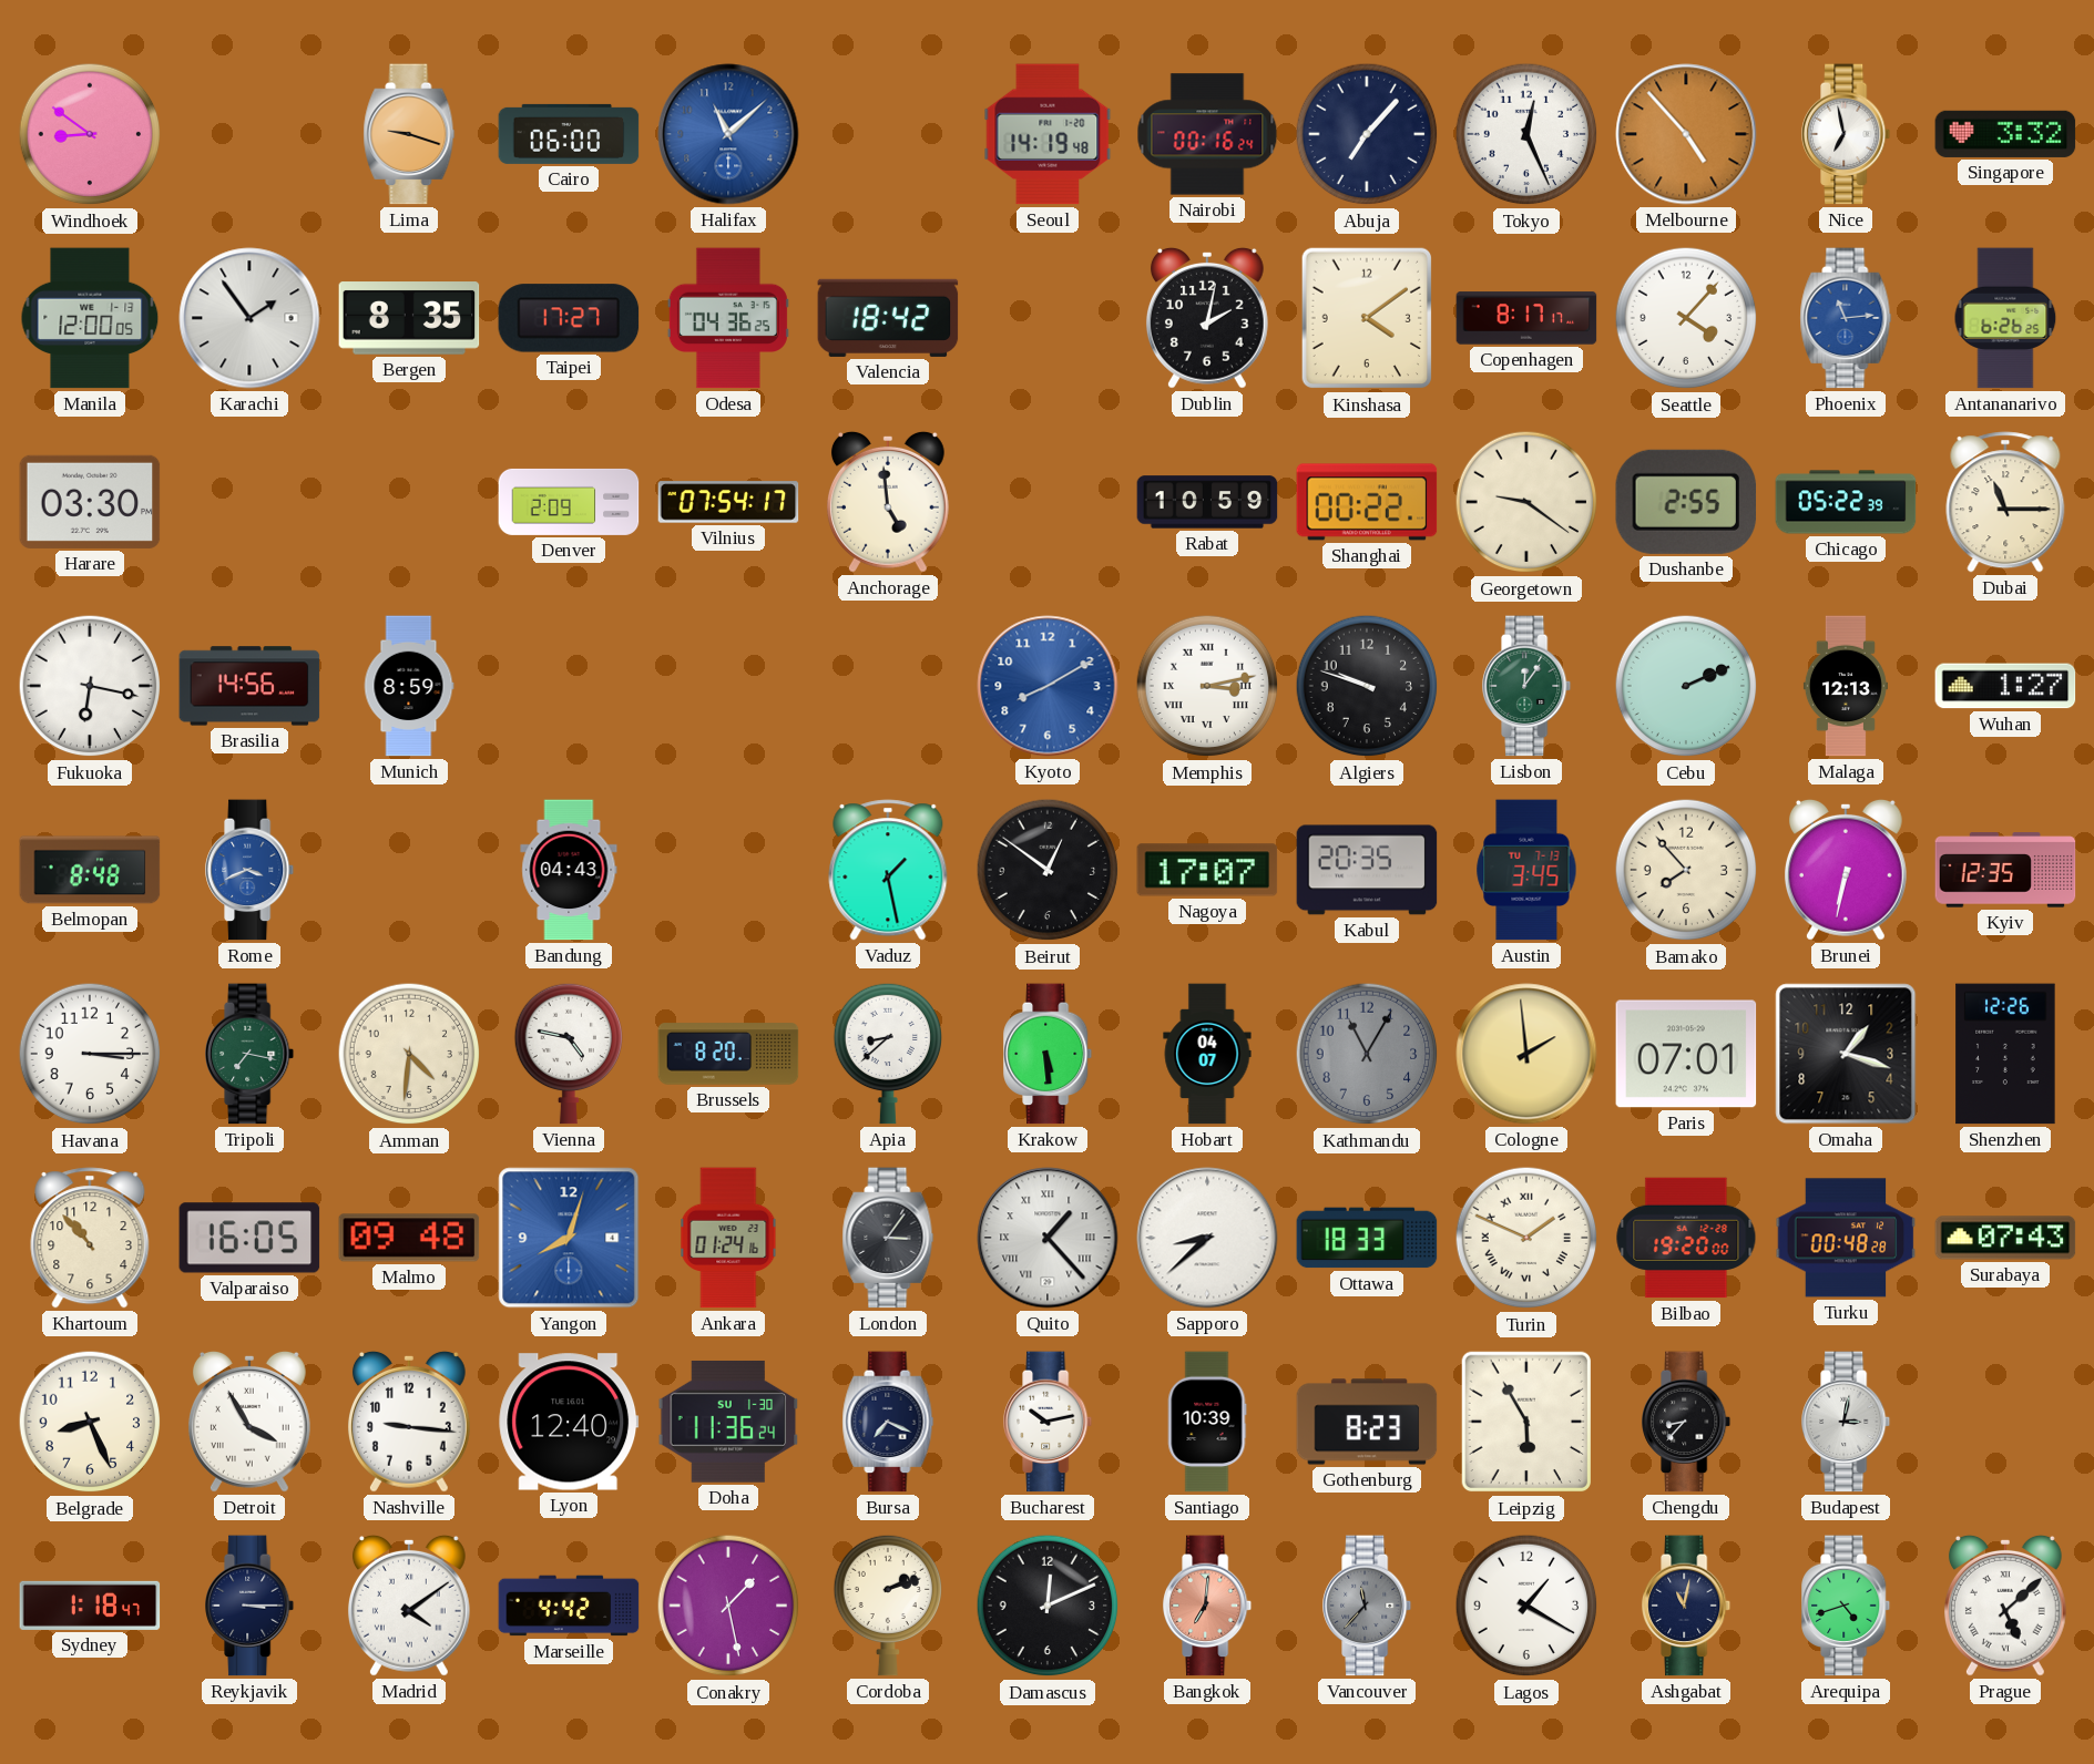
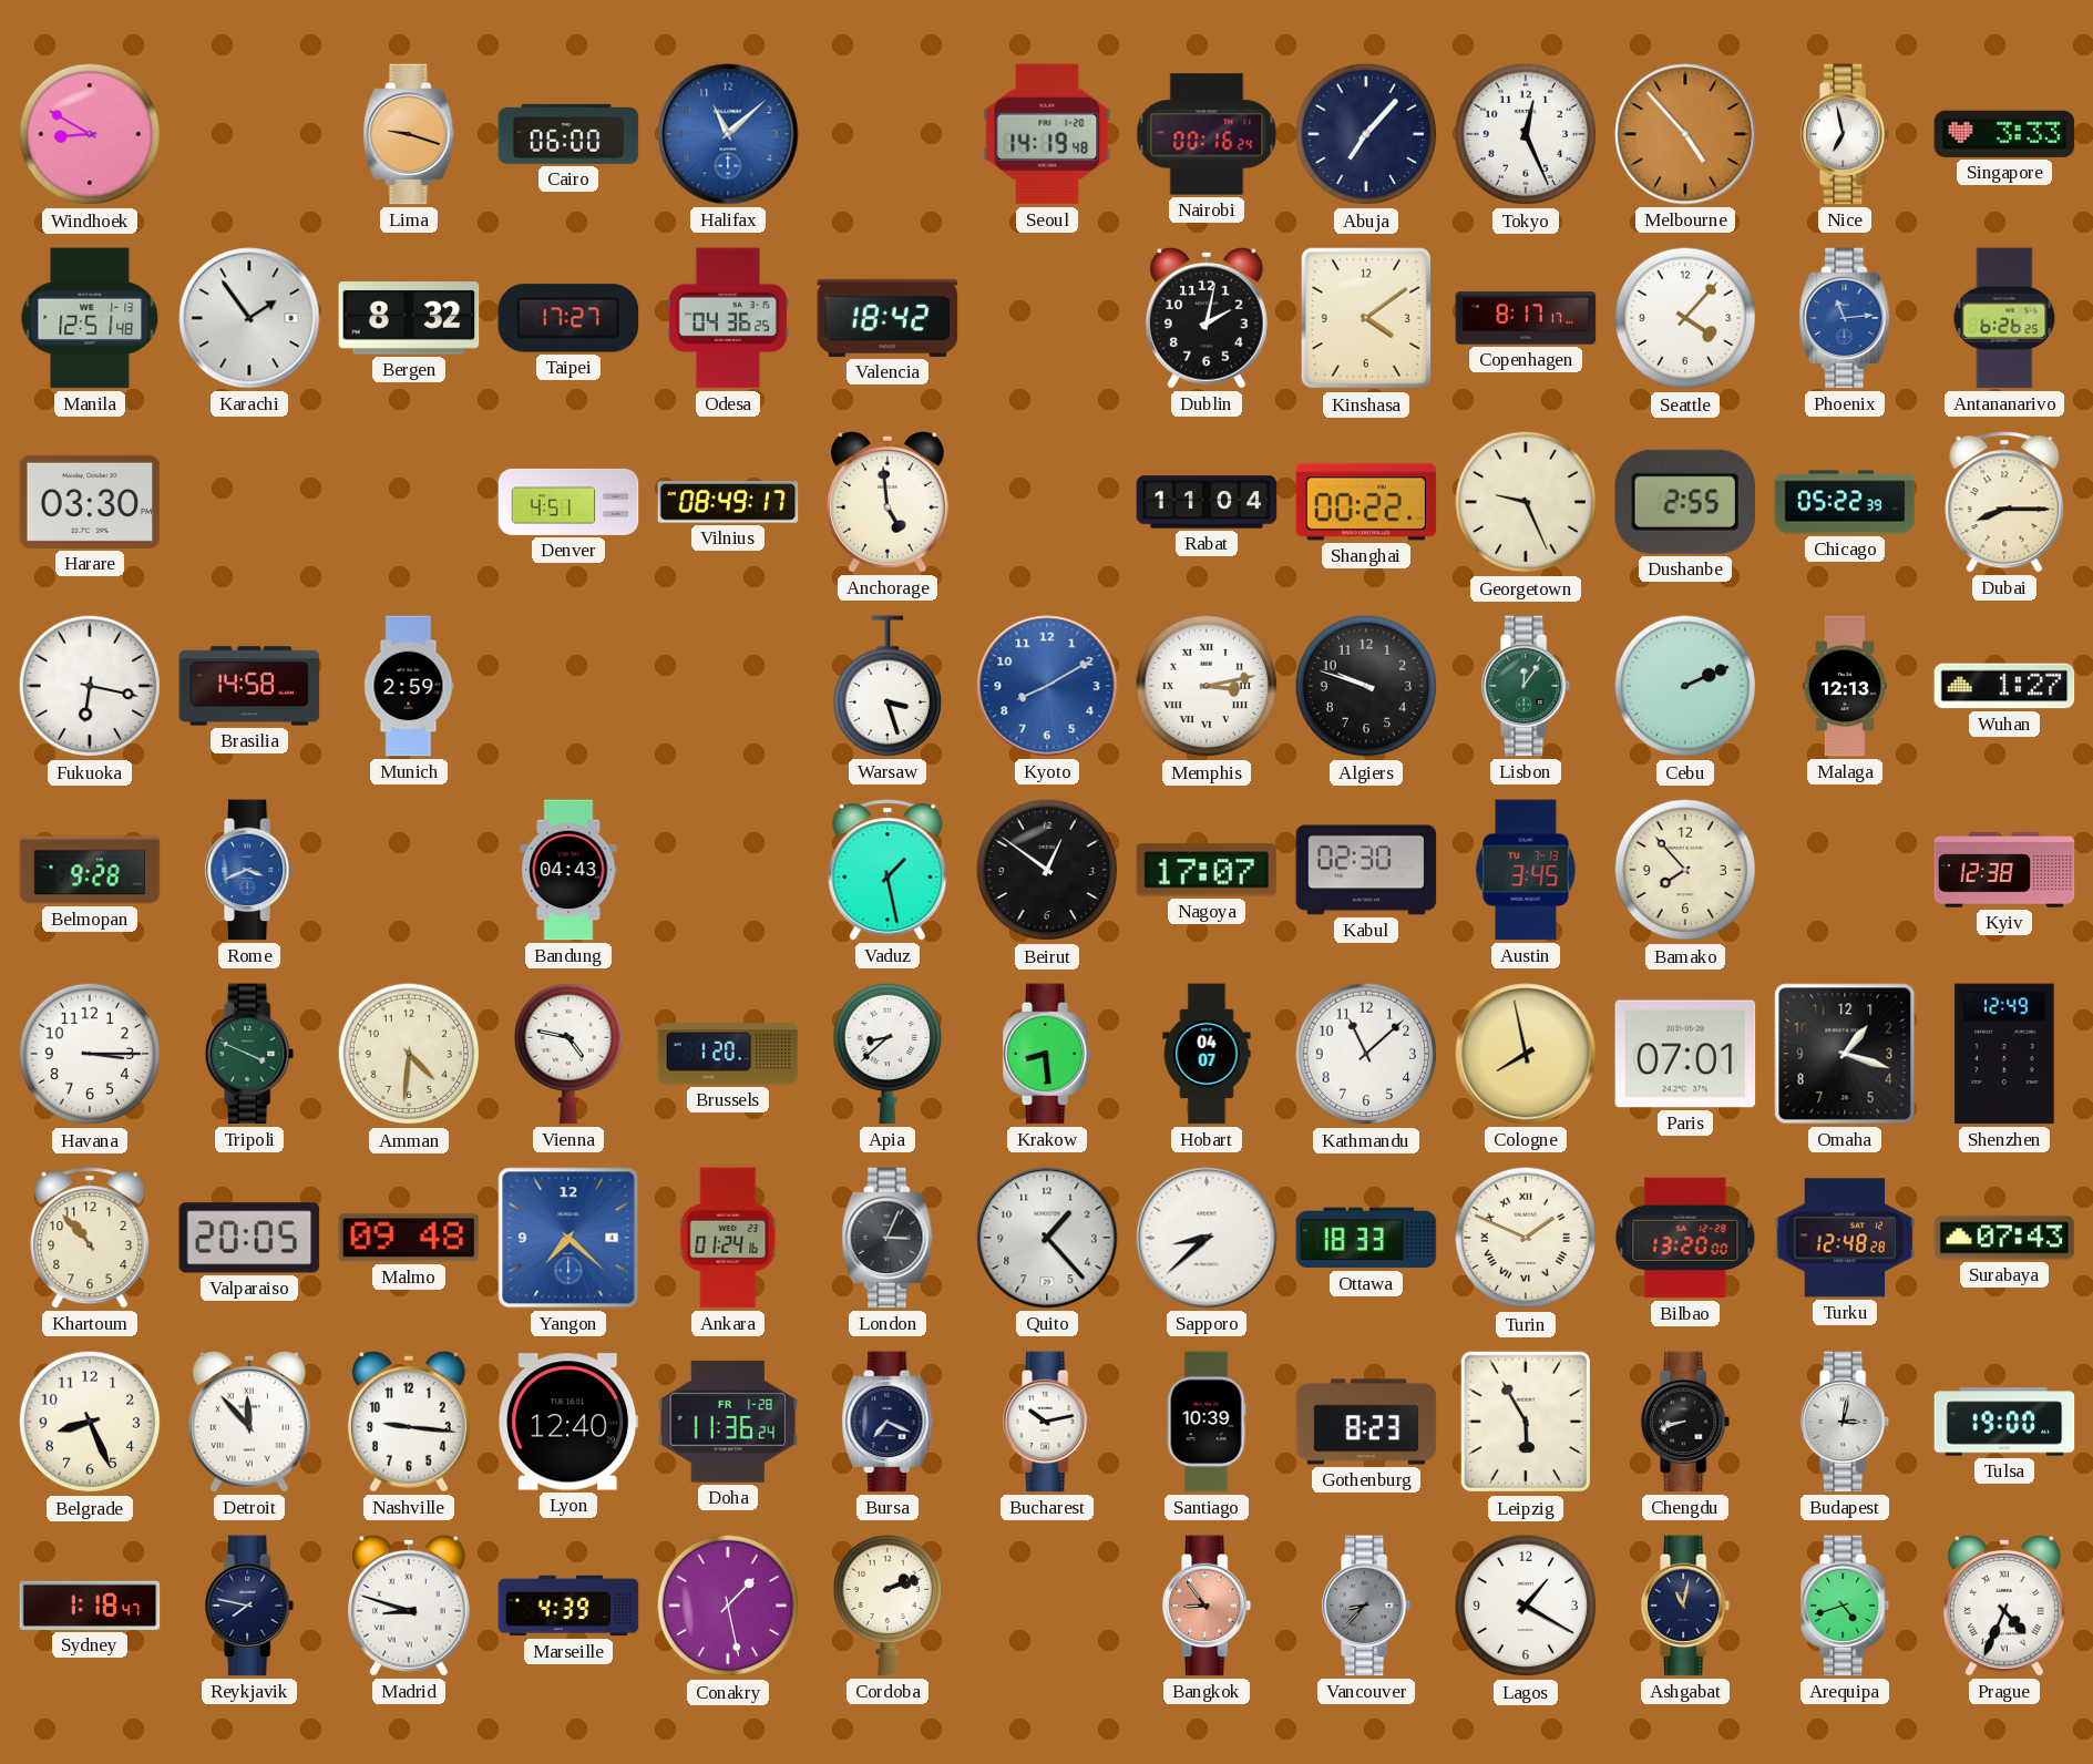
Windhoek: 8:51 -> 8:50 (90, 134)
Singapore: 3:32 -> 3:33 (2004, 134)
Manila: 12:00 -> 12:51 (90, 318)
Bergen: 8:35 -> 8:32 (409, 318)
Denver: 2:09 -> 4:51 (568, 502)
Vilnius: 07:54 -> 08:49 (728, 502)
Rabat: 10:59 -> 11:04 (1207, 502)
Georgetown: 9:21 -> 9:26 (1526, 502)
Dubai: 11:15 -> 8:15 (2004, 502)
Brasilia: 14:56 -> 14:58 (249, 686)
Munich: 8:59 -> 2:59 (409, 686)
Warsaw: none -> 3:27 (886, 686)
Belmopan: 8:48 -> 9:28 (90, 870)
Kabul: 20:35 -> 02:30 (1366, 870)
Brunei: 6:32 -> none (1846, 870)
Kyiv: 12:35 -> 12:38 (2004, 870)
Tripoli: 7:17 -> 3:49 (250, 1054)
Brussels: 8:20 -> 1:20 (728, 1054)
Krakow: 5:29 -> 8:29 (1048, 1054)
Kathmandu: 11:05 -> 11:08 (1366, 1054)
Kathmandu dial: grey -> white (1366, 1054)
Cologne: 1:59 -> 7:58 (1526, 1054)
Shenzhen: 12:26 -> 12:49 (2004, 1054)
Valparaiso: 16:05 -> 20:05 (249, 1238)
Yangon: 8:03 -> 7:22 (568, 1238)
London: 3:06 -> 3:04 (888, 1238)
Quito numerals: Roman -> Arabic (1047, 1238)
Bilbao: 19:20 -> 13:20 (1685, 1238)
Turku: 00:48 -> 12:48 (1845, 1238)
Detroit: 3:55 -> 11:53 (249, 1422)
Doha date: SU 1-30 -> FR 1-28 (728, 1422)
Chengdu: 8:37 -> 8:42 (1686, 1422)
Tulsa: none -> 19:00 (2004, 1422)
Reykjavik: 3:15 -> 7:47 (250, 1606)
Madrid: 4:09 -> 8:48 (409, 1606)
Marseille: 4:42 -> 4:39 (568, 1606)
Damascus: 12:11 -> none (1048, 1606)
Bangkok: 7:01 -> 8:54 (1208, 1606)
Vancouver: 11:37 -> 8:37 (1367, 1606)
Prague: 5:08 -> 4:34 (2004, 1606)
